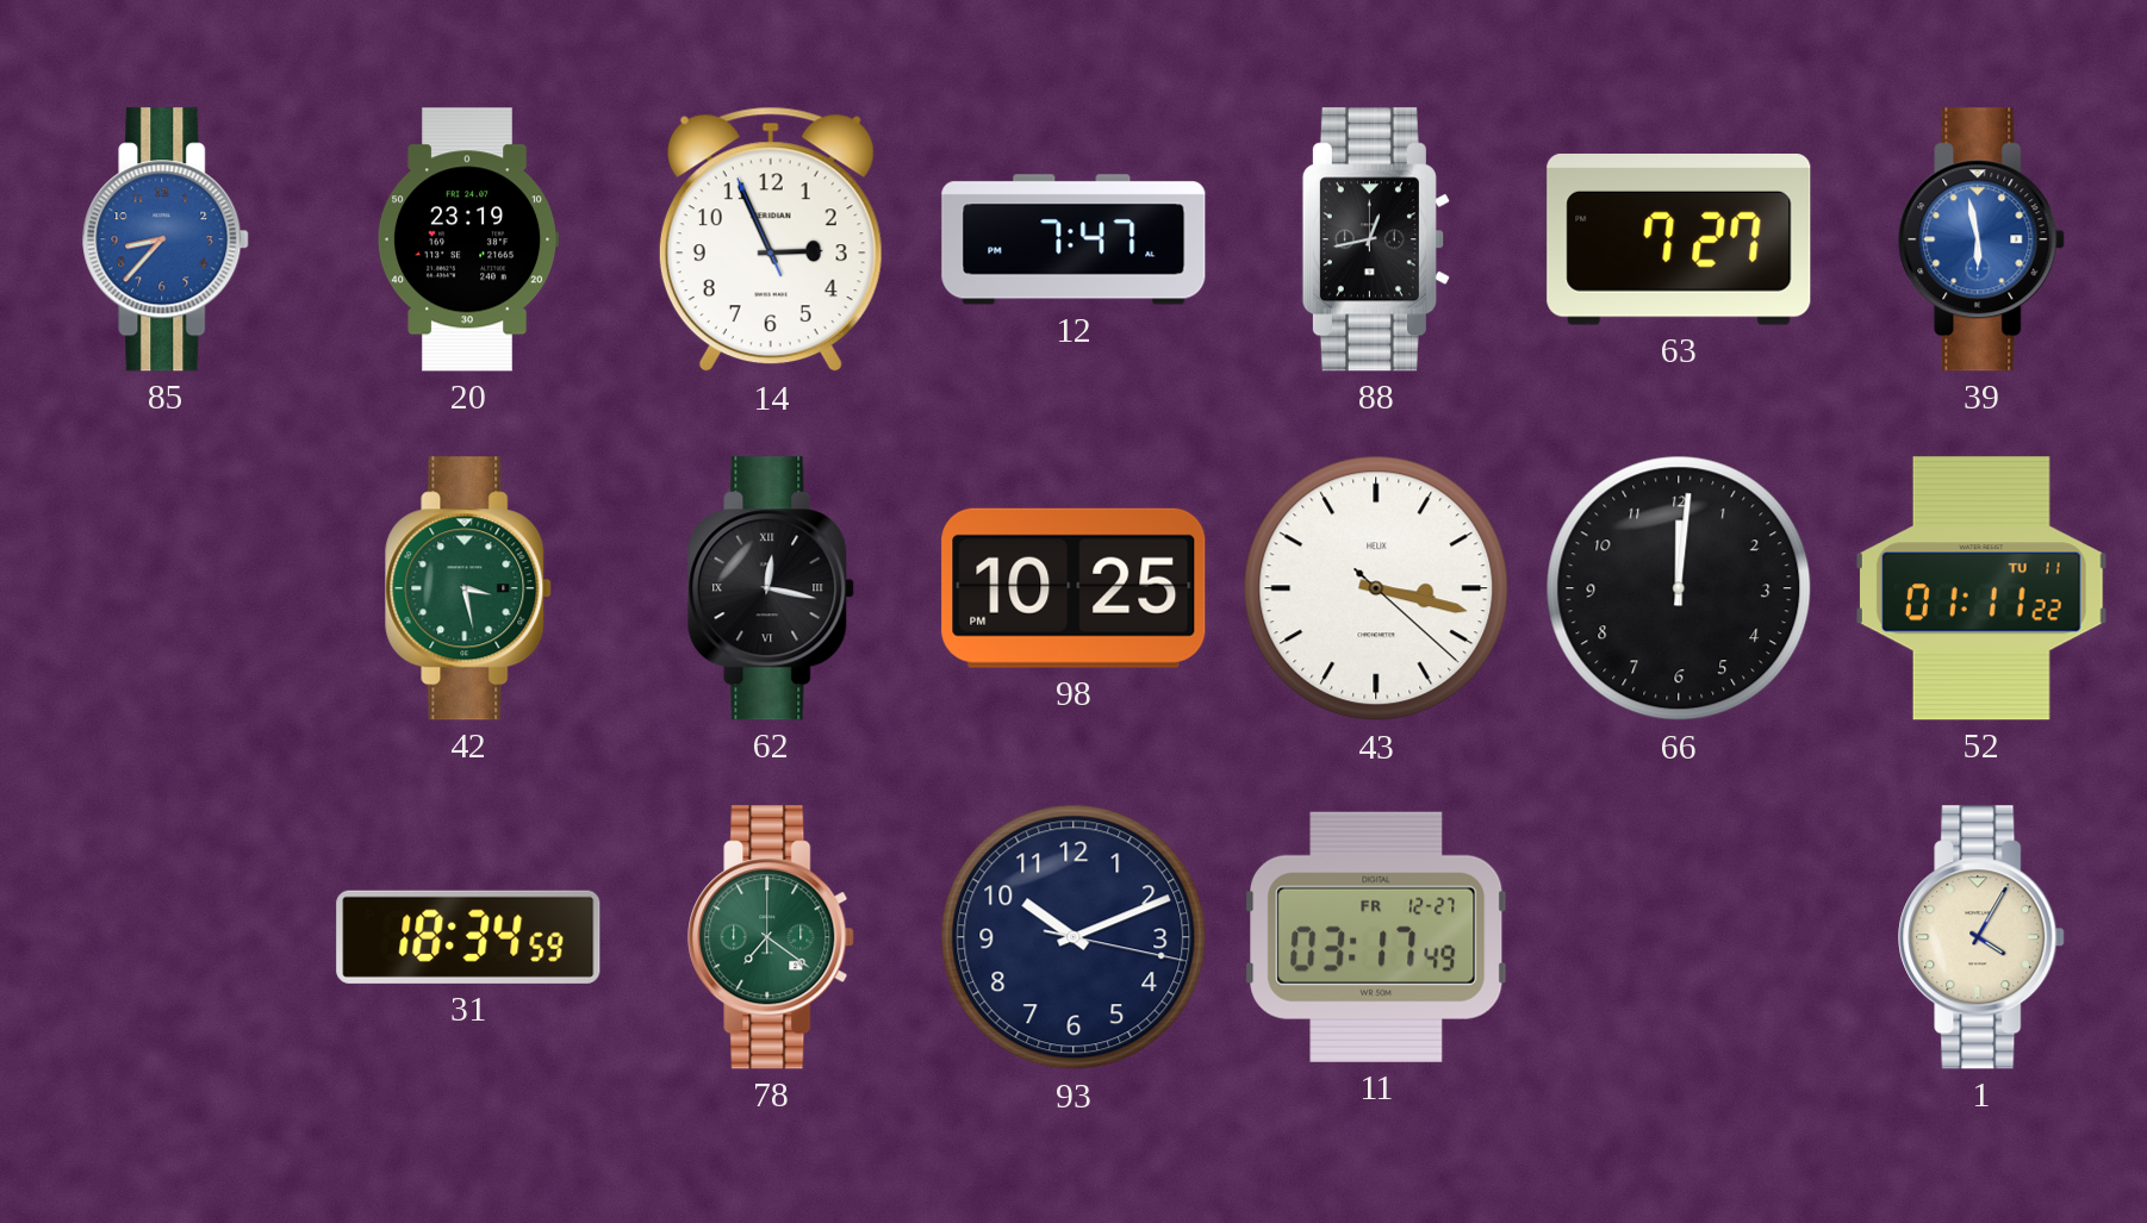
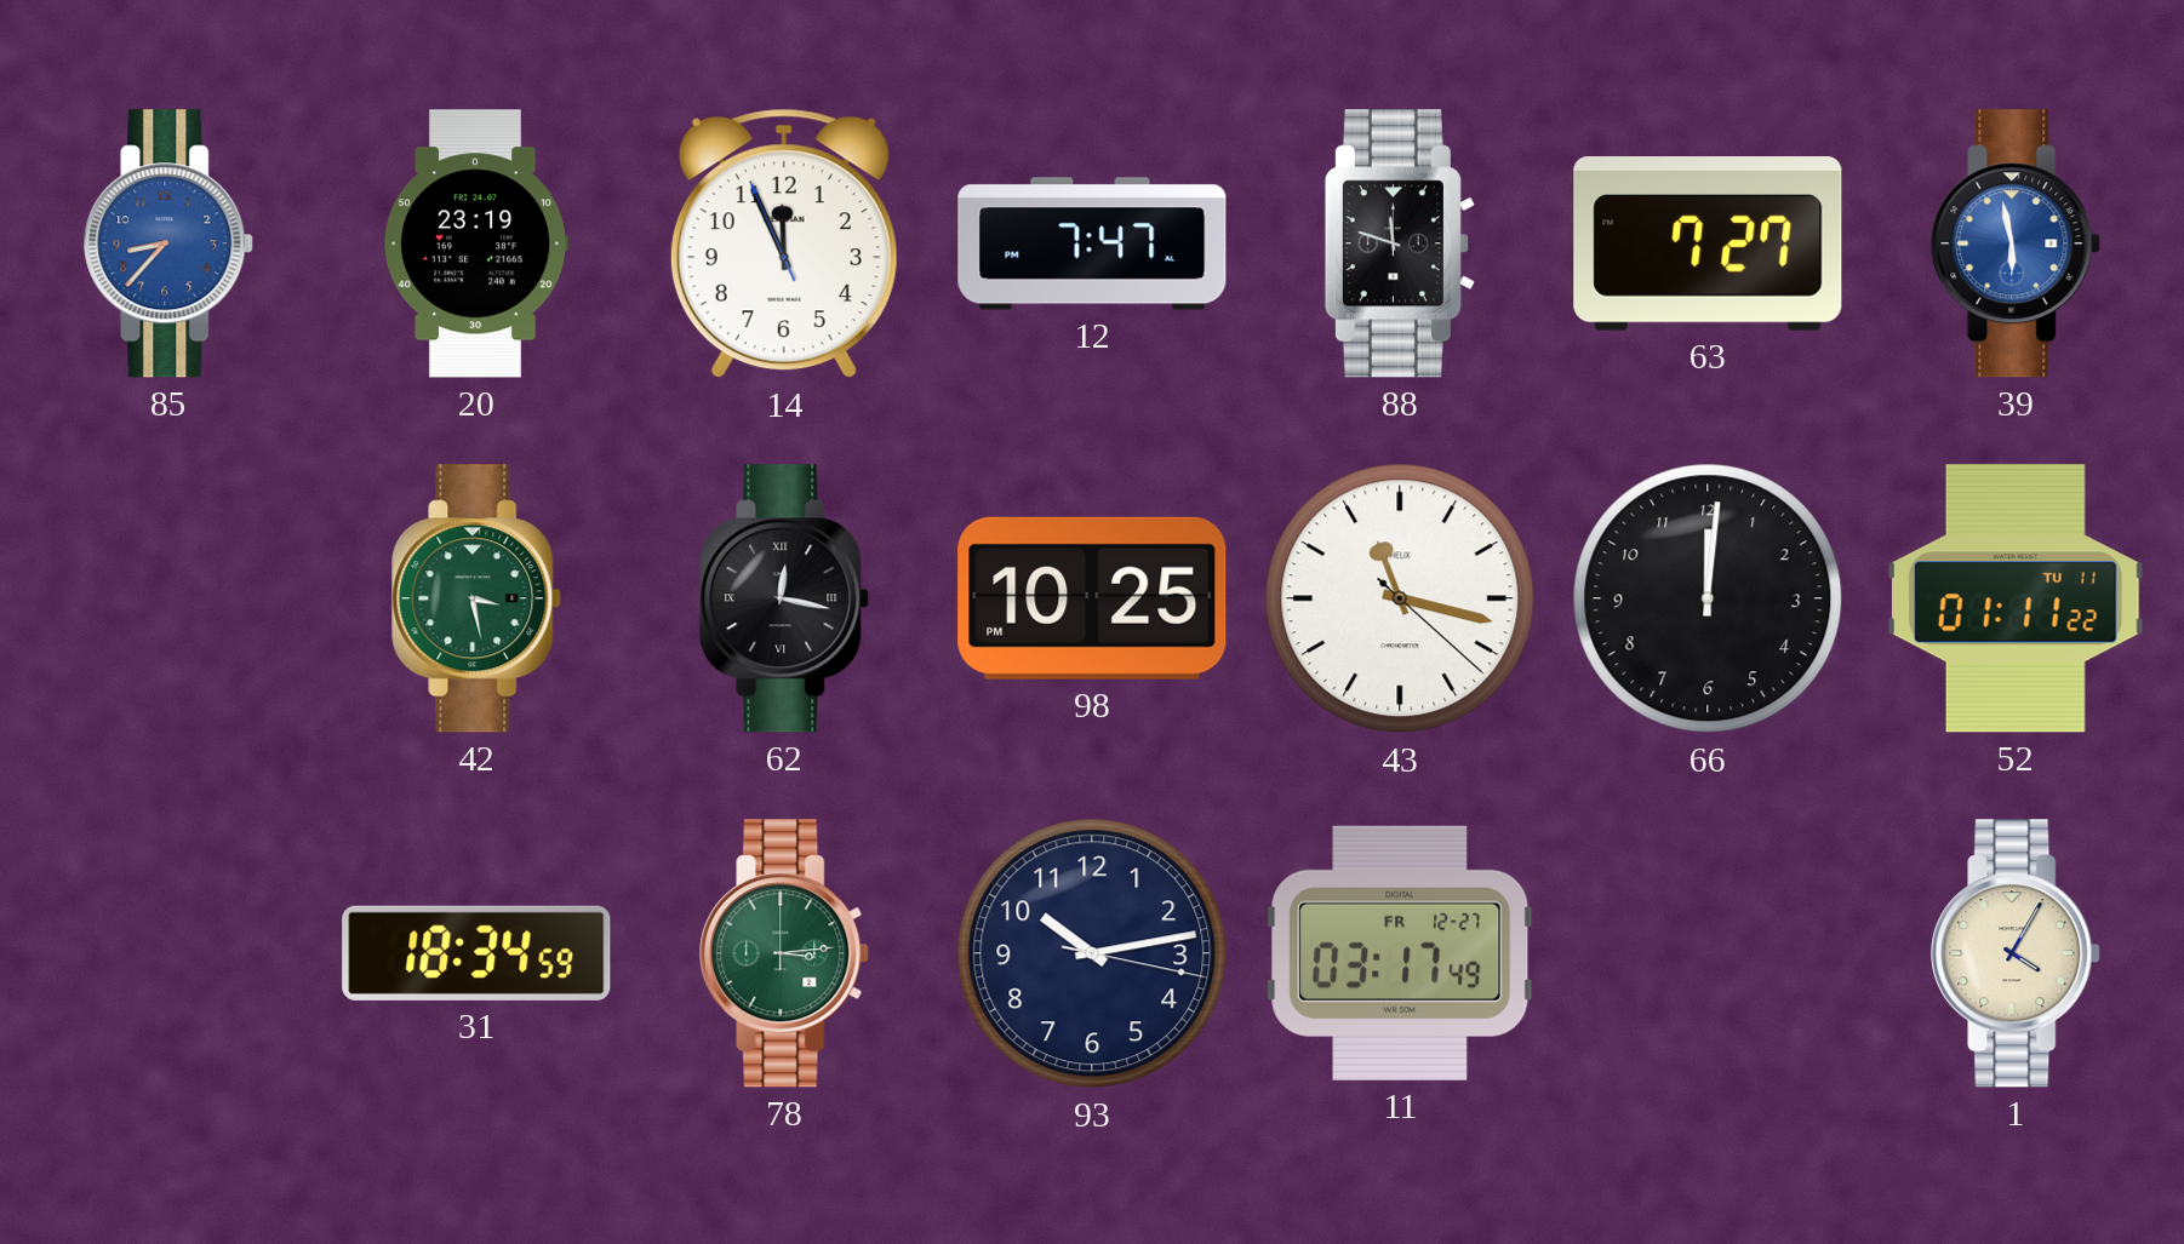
14: 2:55 -> 11:55 (784, 243)
88: 12:43 -> 11:48 (1400, 243)
43: 3:17 -> 11:17 (1400, 598)
78: 7:21 -> 3:14 (785, 953)
93: 10:11 -> 10:13 (1092, 953)
